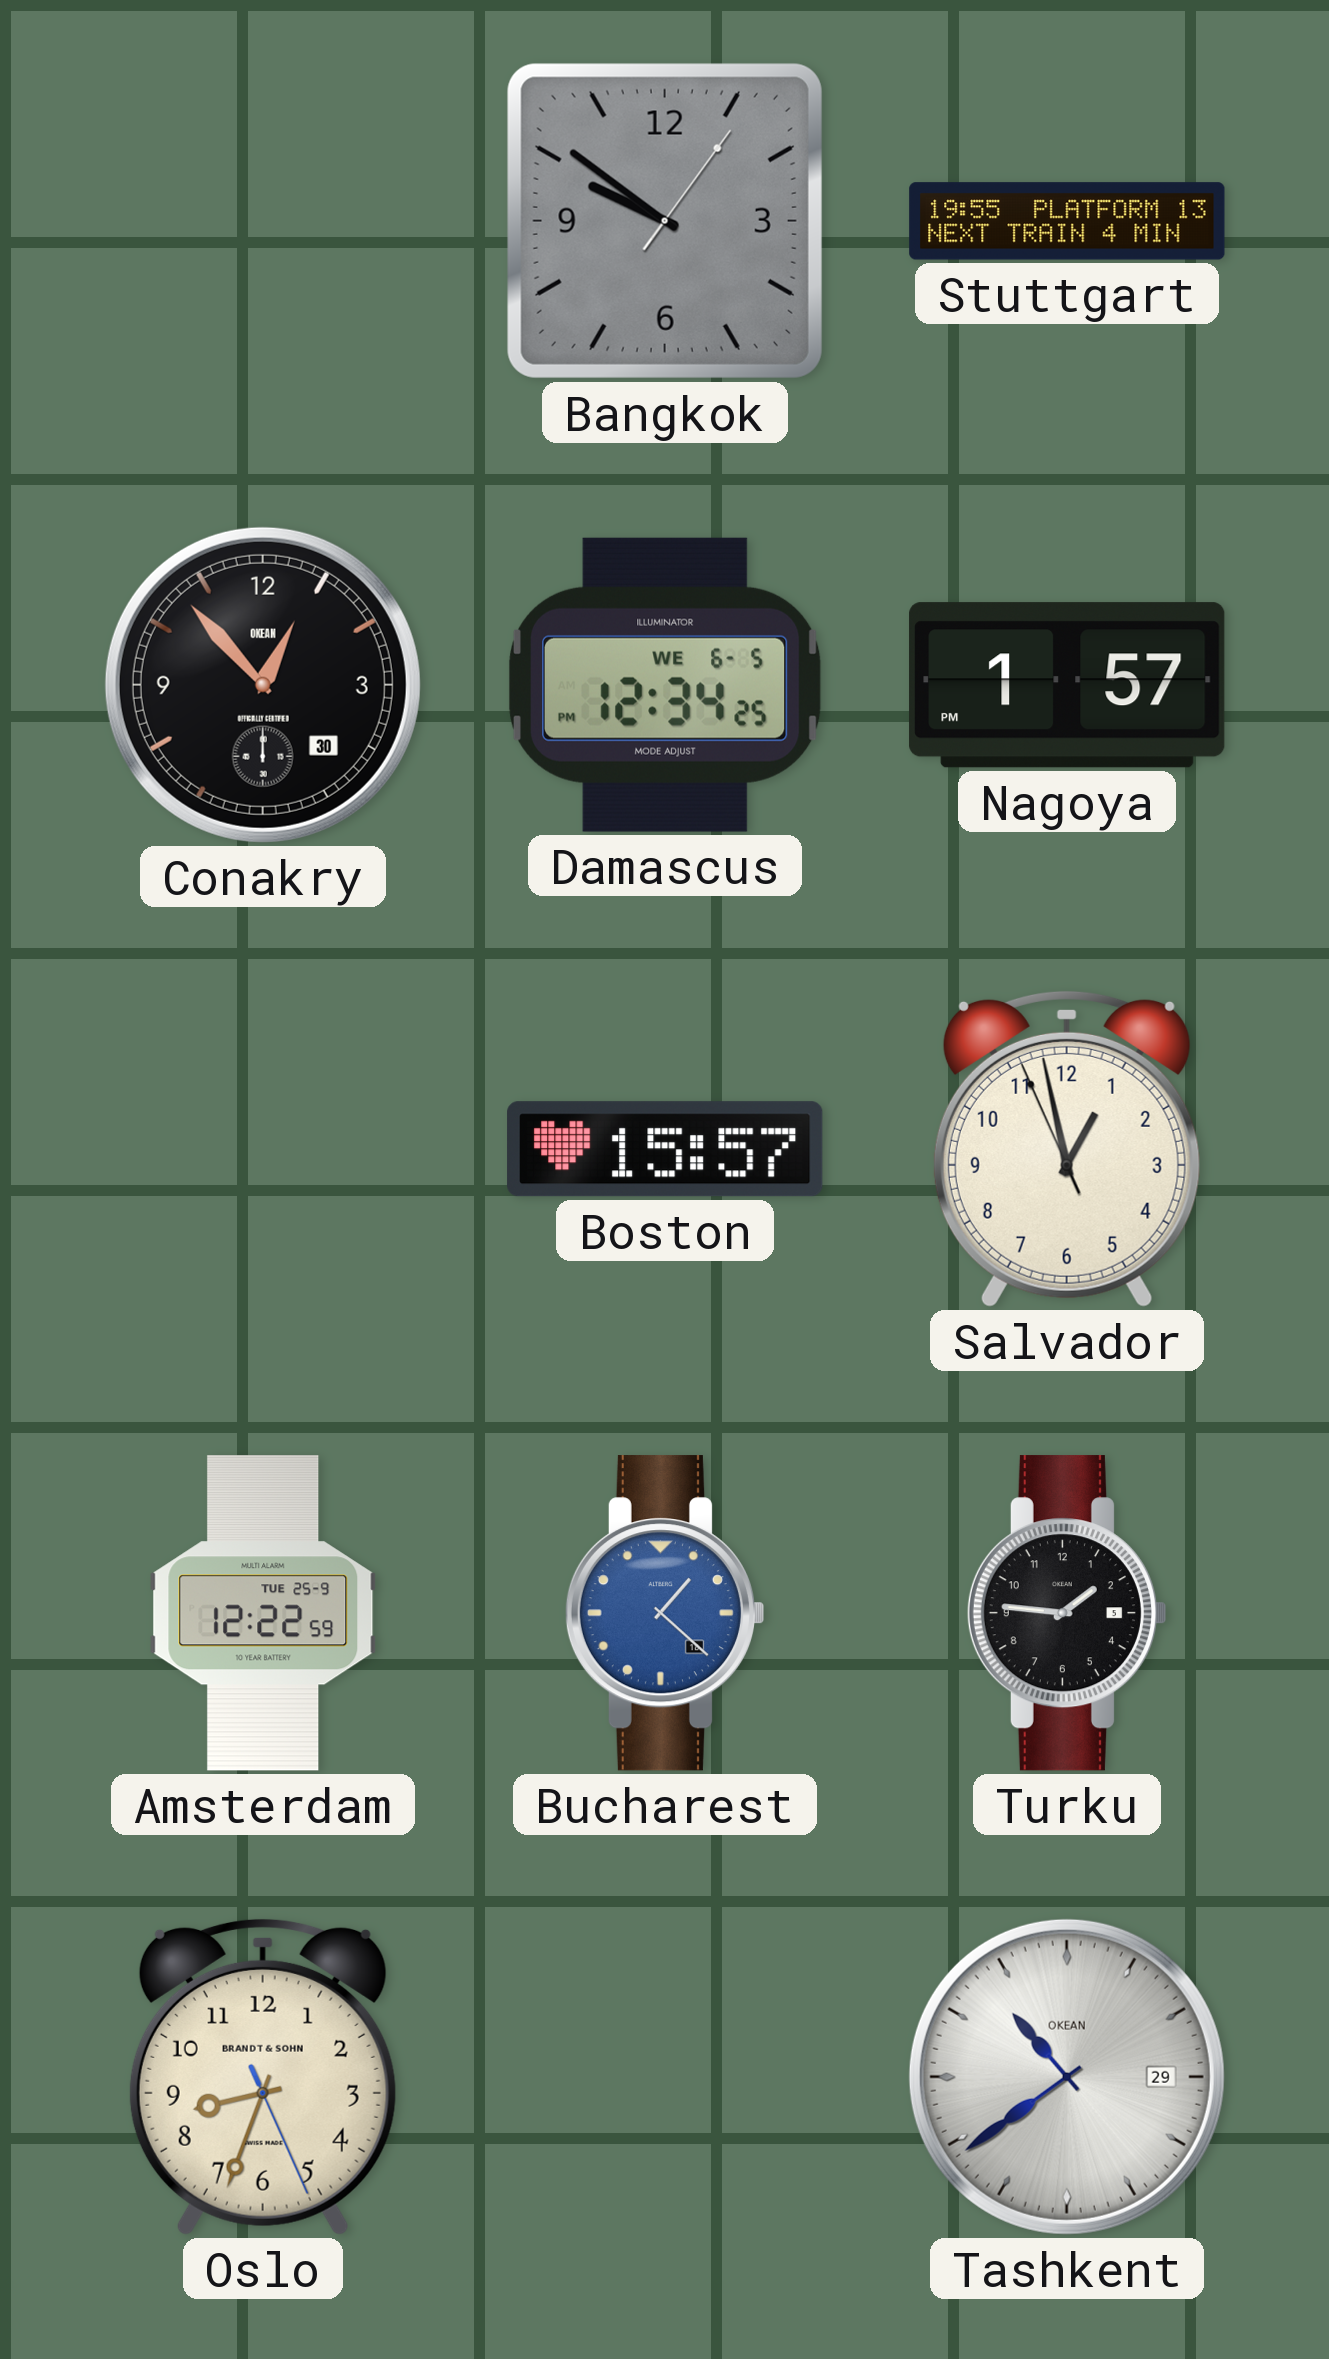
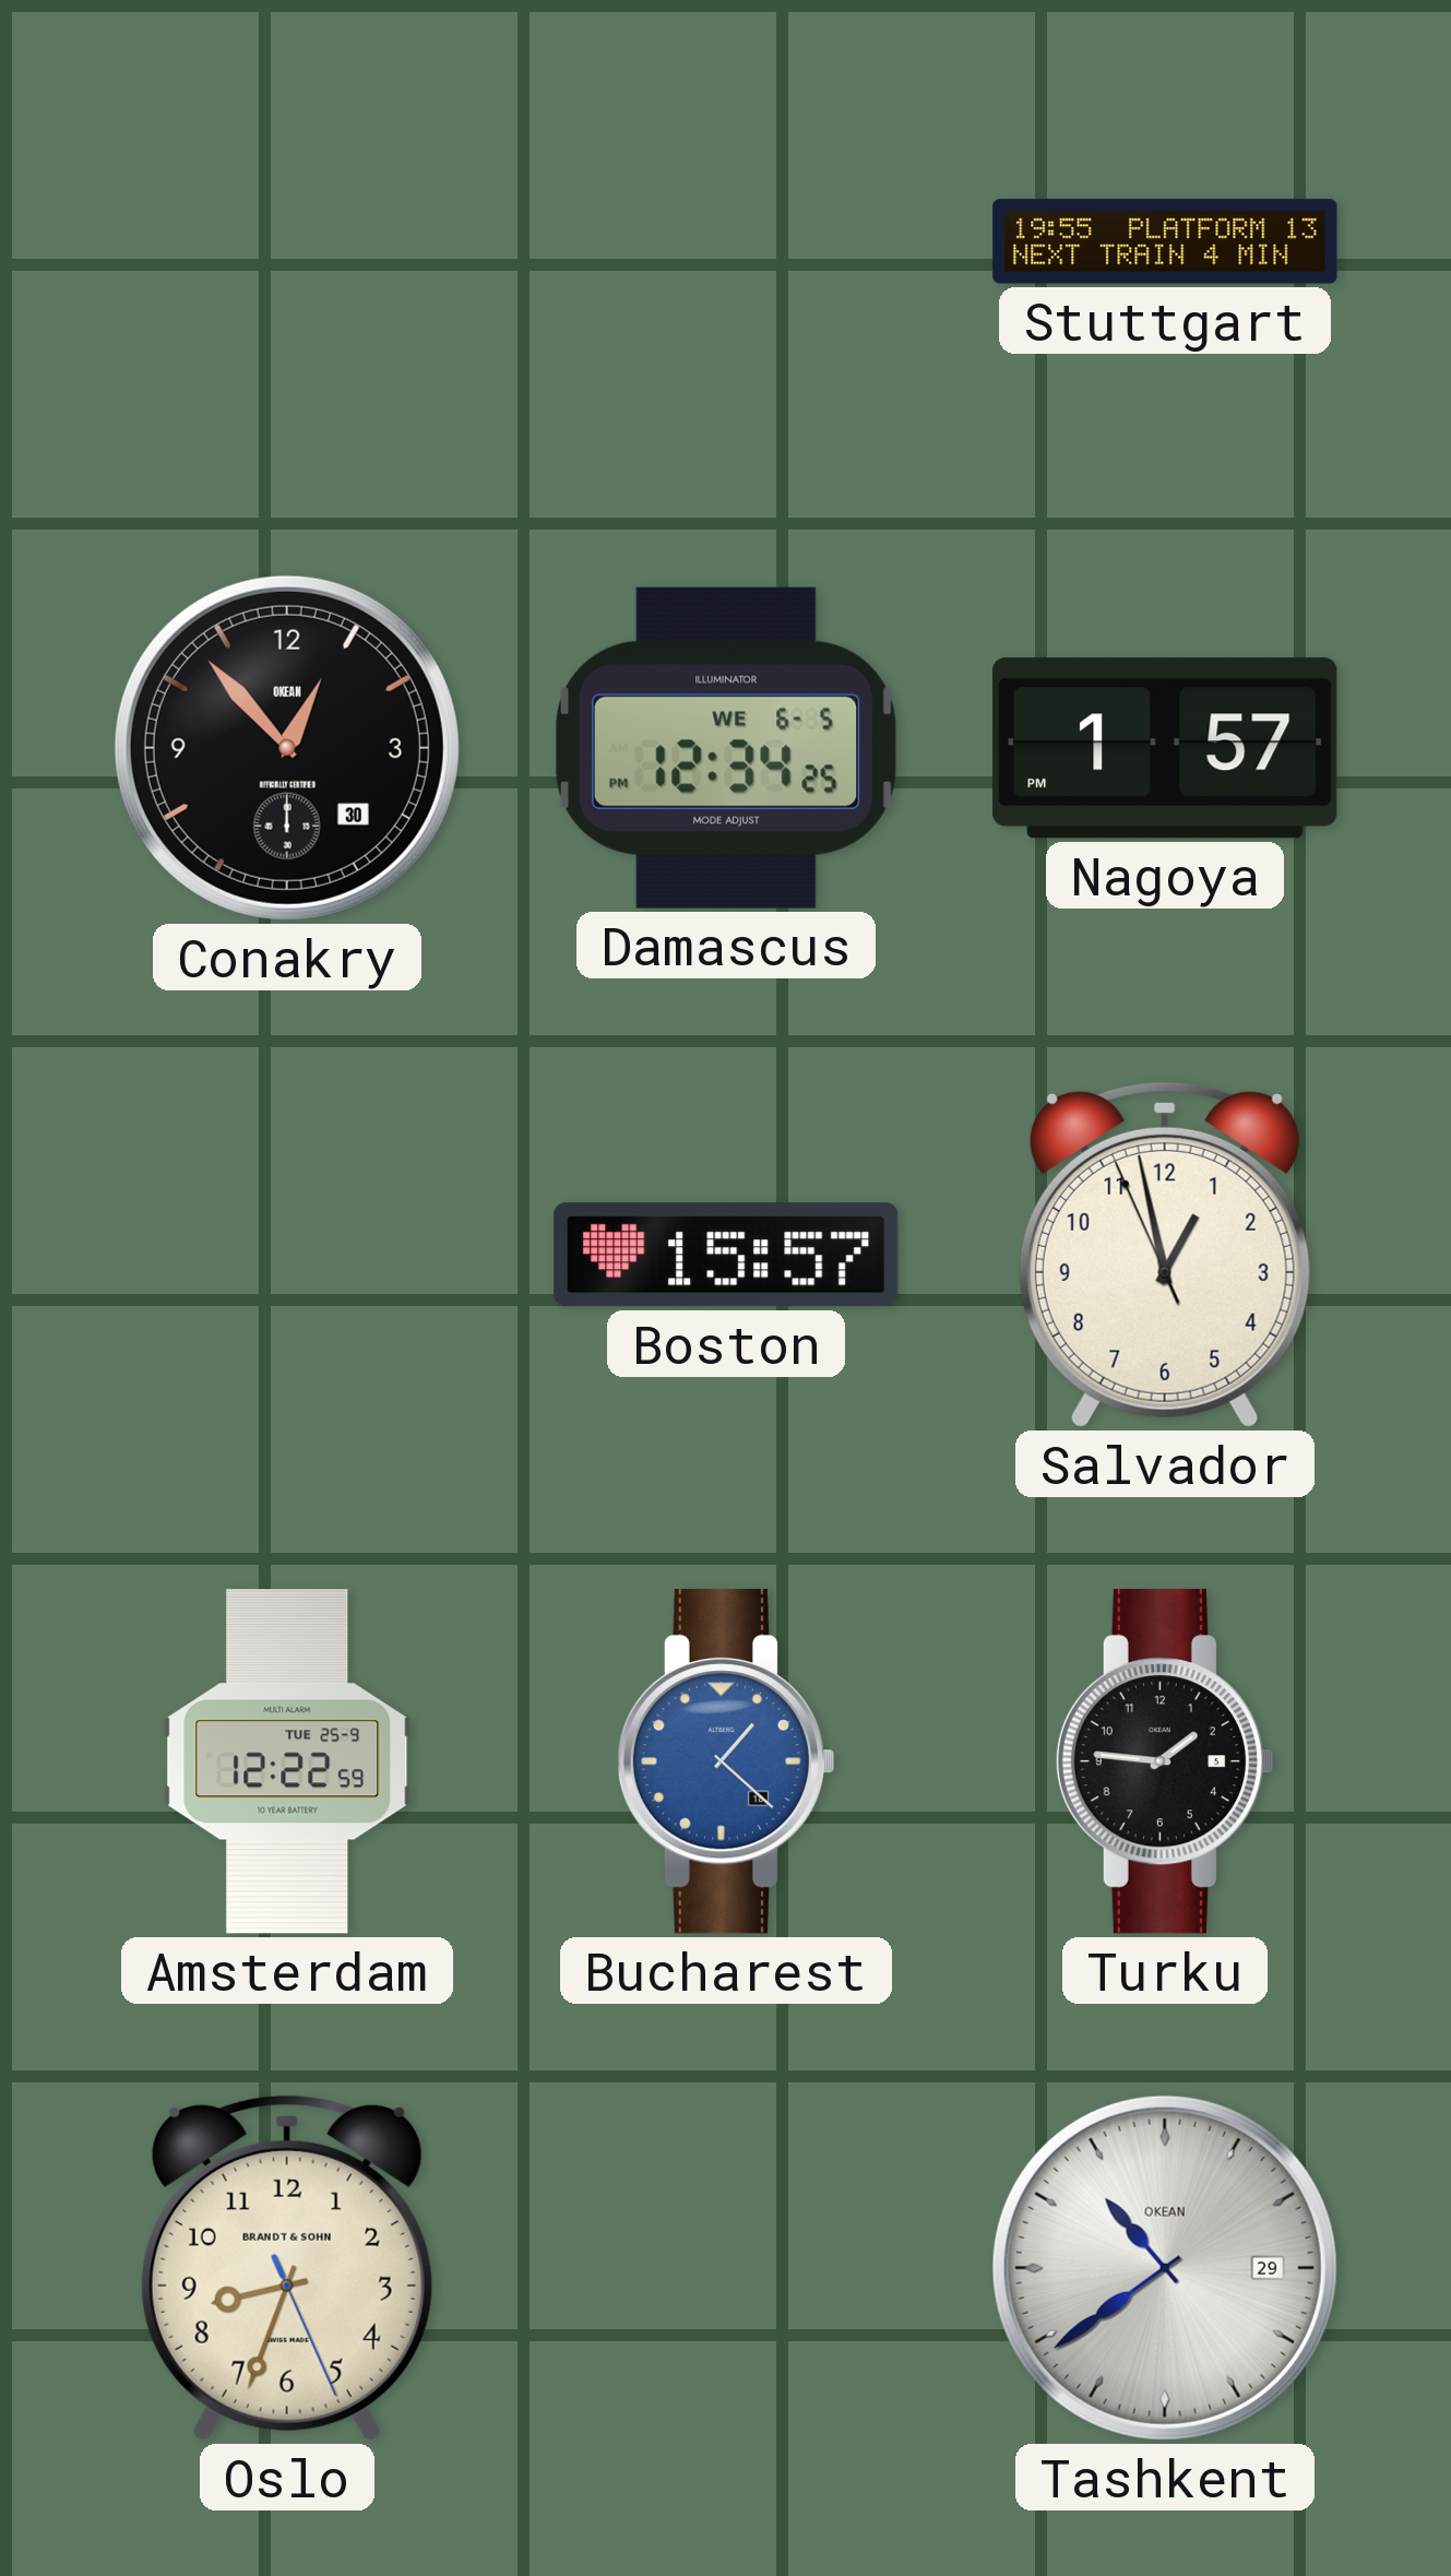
Bangkok: 9:51 -> none (665, 221)
